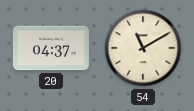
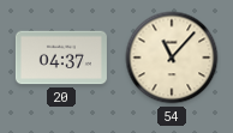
54: 11:10 -> 11:07 (172, 58)
